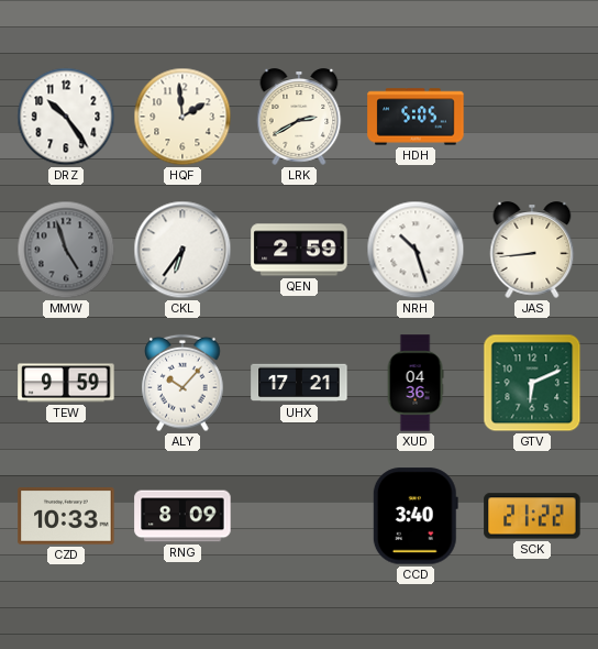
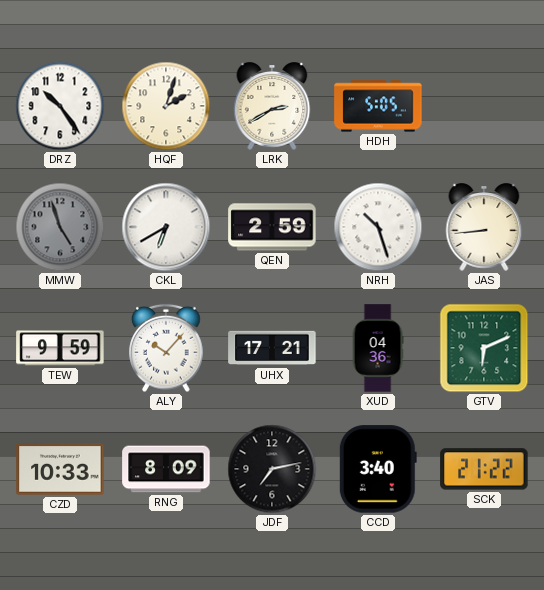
HQF: 1:59 -> 2:03 (166, 106)
CKL: 6:36 -> 6:40 (166, 227)
JDF: none -> 7:13 (272, 469)
